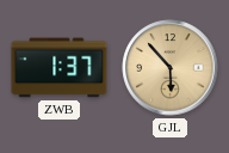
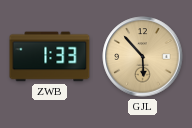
ZWB: 1:37 -> 1:33 (50, 57)
